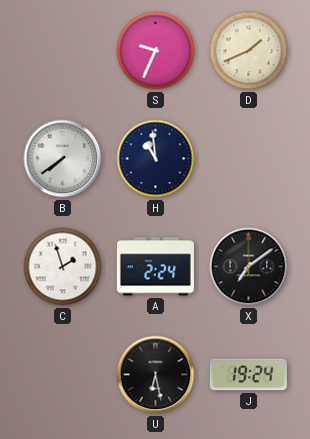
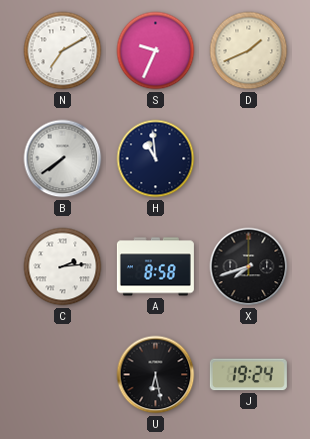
N: none -> 7:10 (63, 51)
C: 1:57 -> 2:14 (63, 267)
A: 2:24 -> 8:58 (155, 267)
X: 7:09 -> 7:42 (249, 267)
